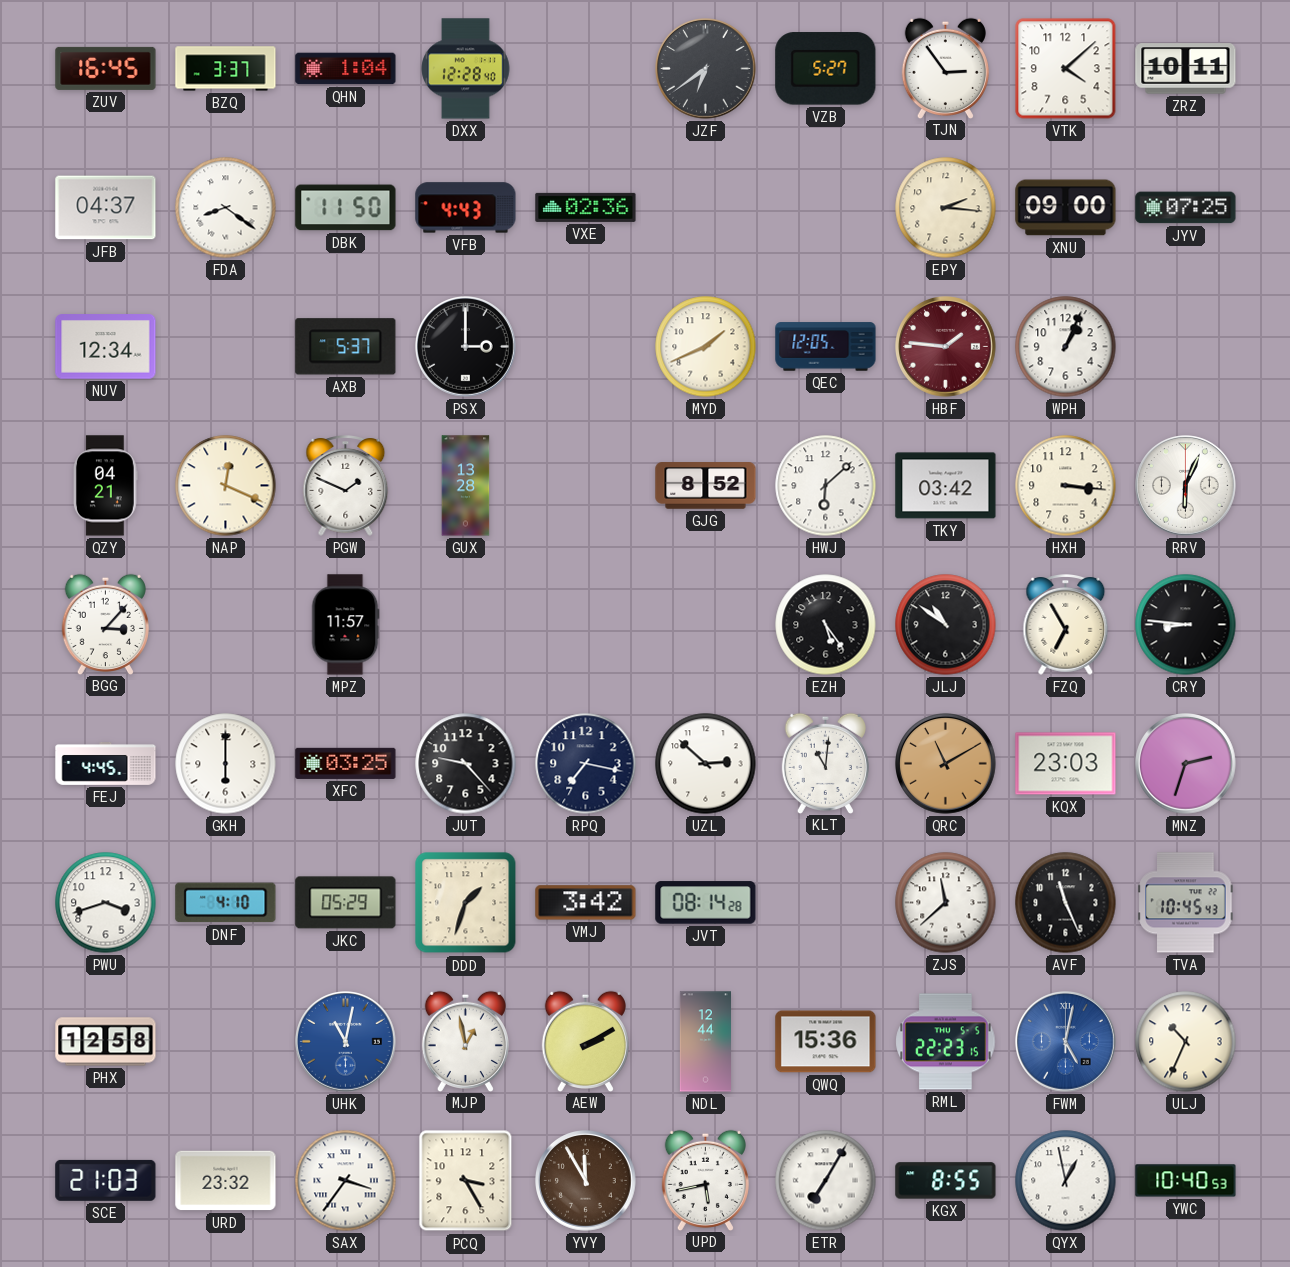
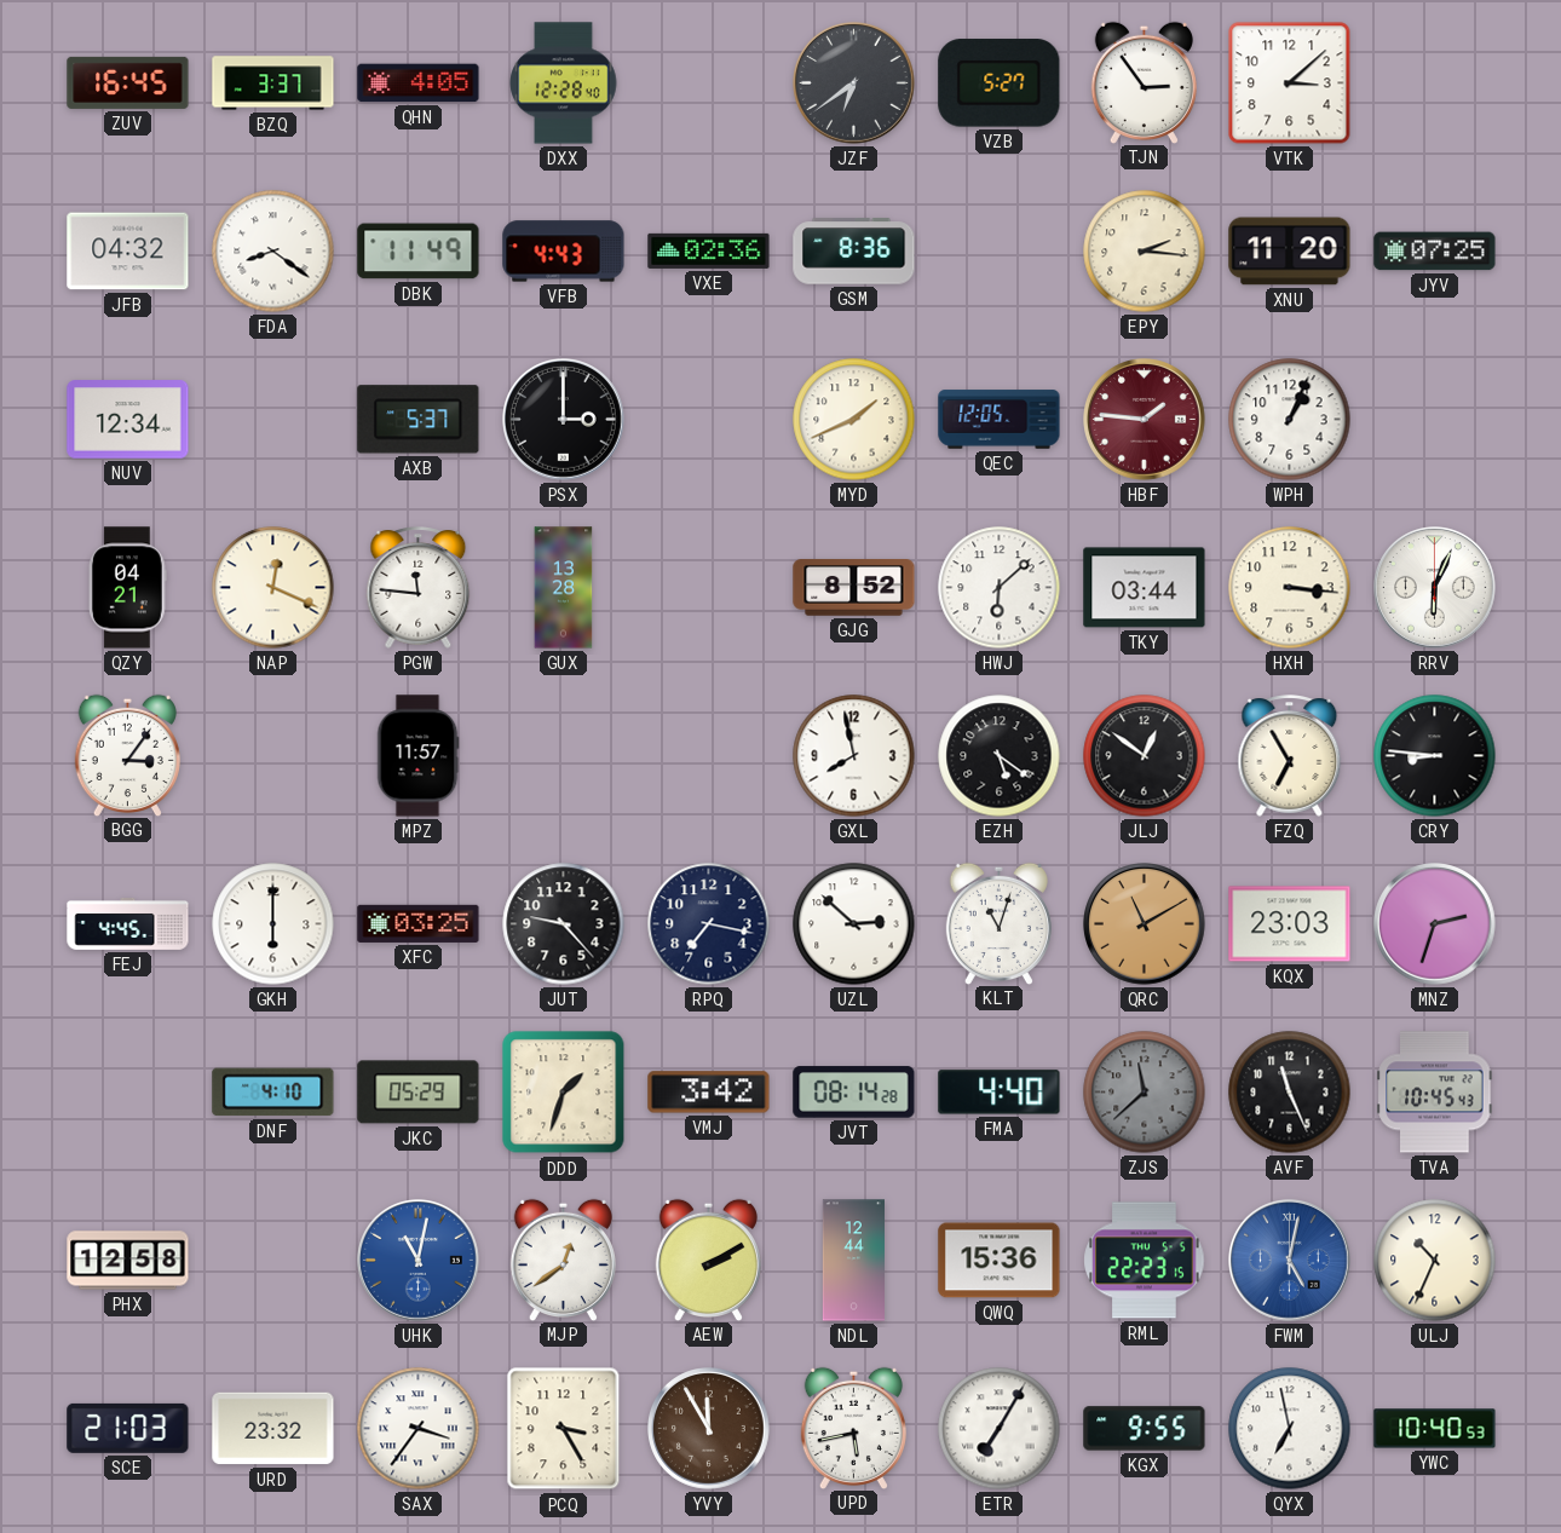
QHN: 1:04 -> 4:05 (419, 83)
VTK: 4:08 -> 3:08 (1290, 83)
ZRZ: 10:11 -> none (1186, 69)
JFB: 04:37 -> 04:32 (128, 252)
DBK: 11:50 -> 11:49 (419, 252)
GSM: none -> 8:36 (854, 252)
XNU: 09:00 -> 11:20 (1290, 252)
PGW: 1:49 -> 11:46 (419, 588)
TKY: 03:42 -> 03:44 (1145, 588)
BGG: 3:07 -> 3:06 (127, 755)
GXL: none -> 7:58 (854, 756)
EZH: 5:24 -> 5:21 (1000, 756)
JLJ: 10:51 -> 12:51 (1145, 756)
KLT: 11:01 -> 11:03 (998, 923)
PWU: 3:42 -> none (106, 903)
FMA: none -> 4:40 (1000, 1093)
ZJS dial: white -> grey (1145, 1093)
MJP: 12:58 -> 12:39 (563, 1260)
KGX: 8:55 -> 9:55 (1145, 1429)
QYX: 12:58 -> 6:58 (1290, 1429)
